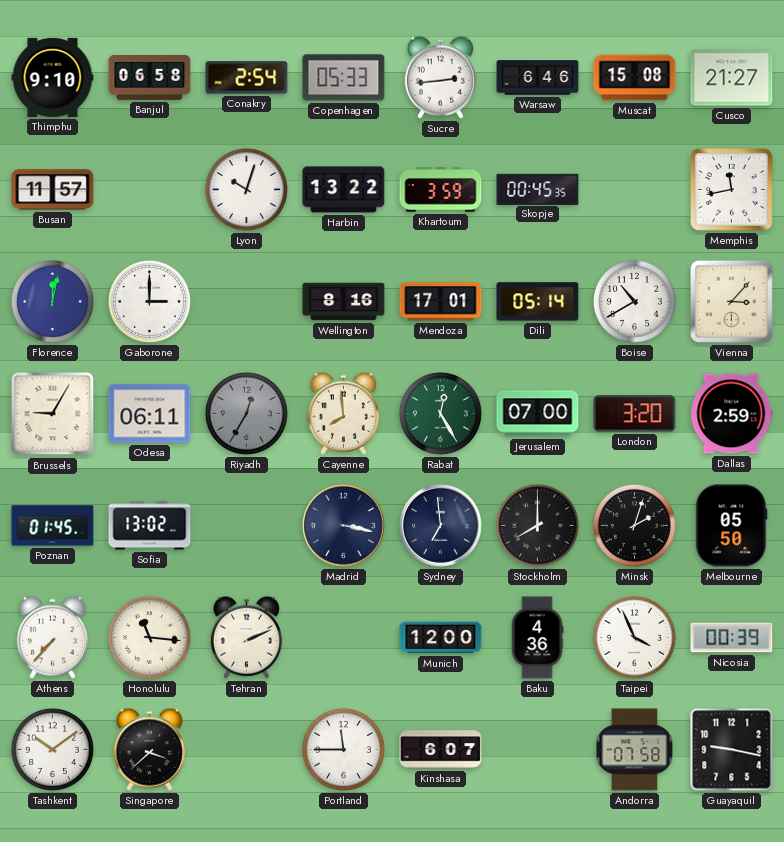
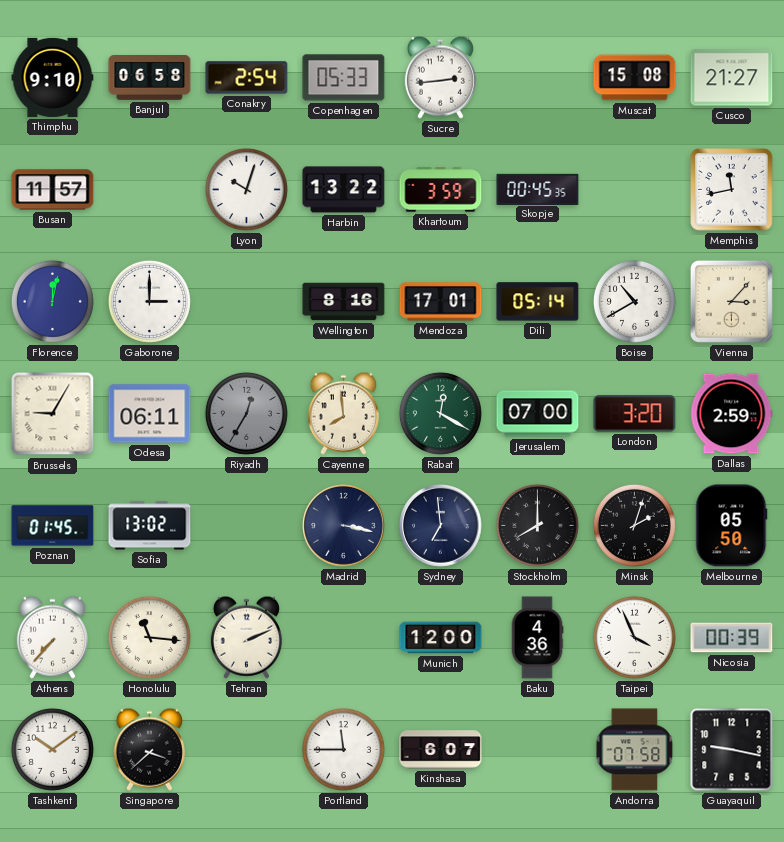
Warsaw: 6:46 -> none (538, 78)
Rabat: 12:25 -> 12:20 (440, 413)
